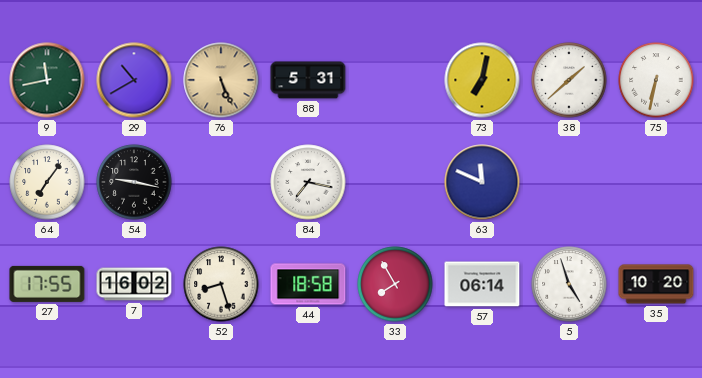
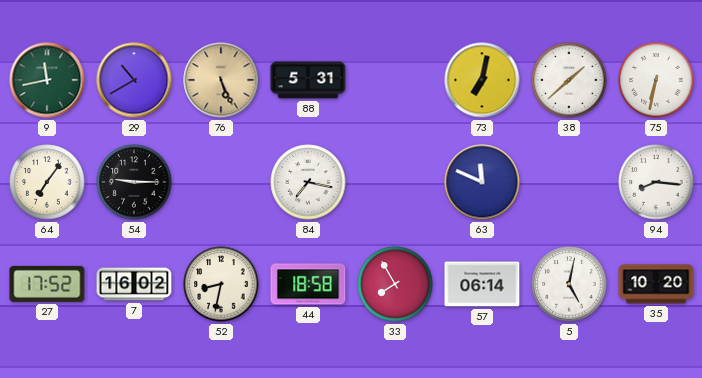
54: 9:17 -> 9:15 (134, 182)
94: none -> 8:16 (656, 182)
27: 17:55 -> 17:52 (47, 284)
52: 8:27 -> 8:32 (221, 284)
5: 4:57 -> 5:02 (569, 284)
